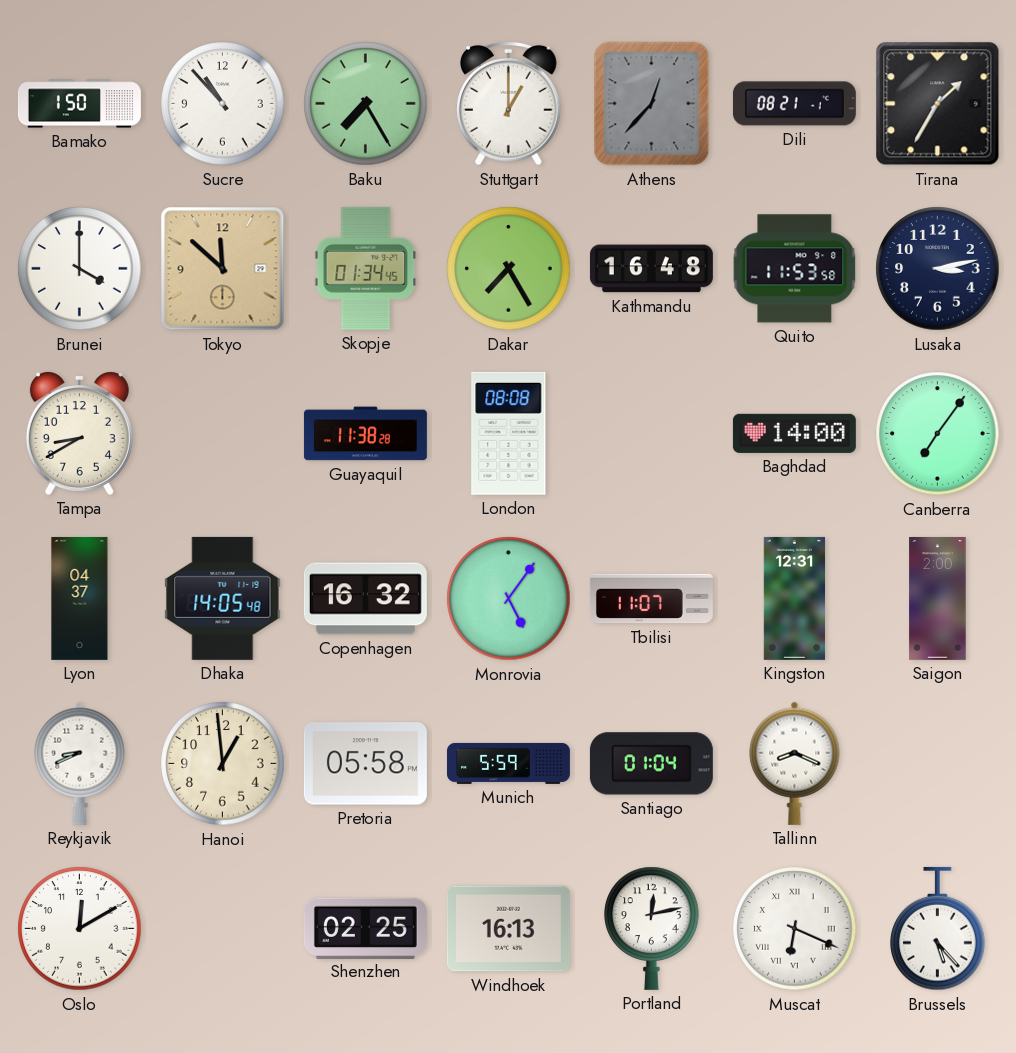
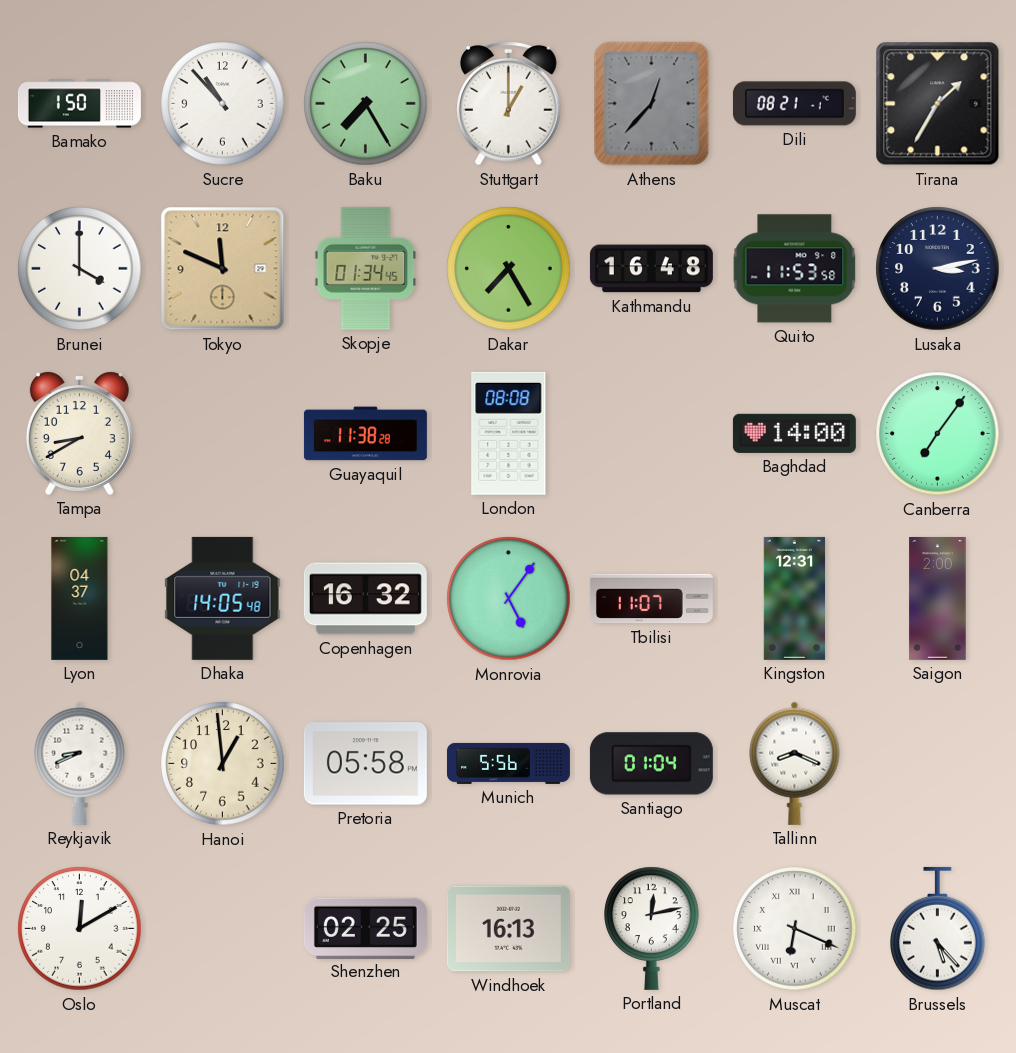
Tokyo: 11:52 -> 11:49 (223, 269)
Munich: 5:59 -> 5:56 (508, 763)
